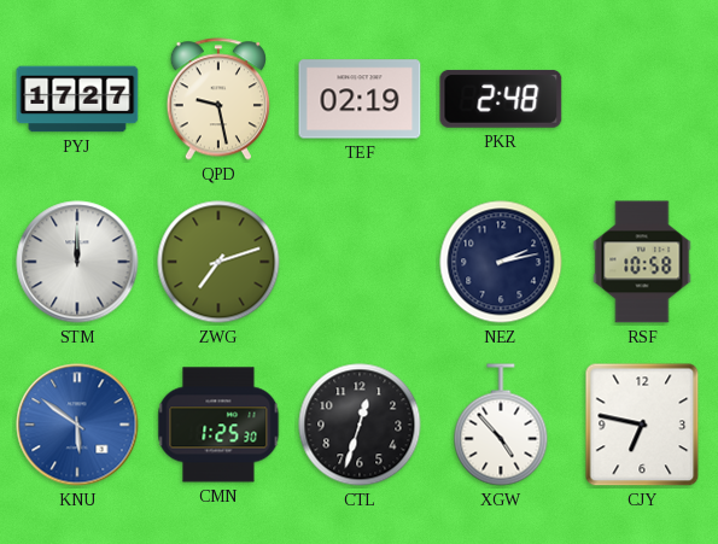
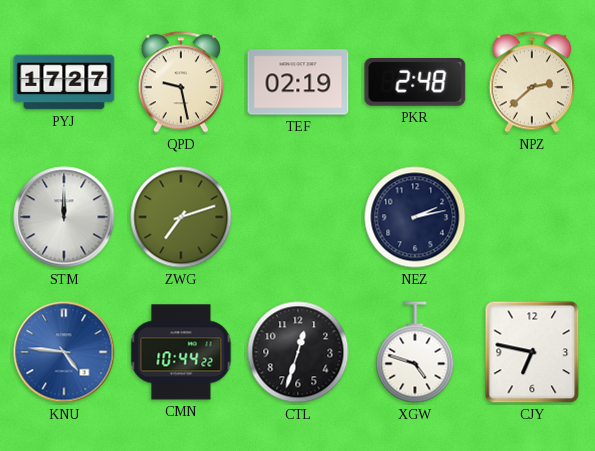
NPZ: none -> 2:38 (531, 82)
RSF: 10:58 -> none (642, 262)
KNU: 5:51 -> 4:46 (64, 352)
CMN: 1:25 -> 10:44 (181, 352)
XGW: 4:53 -> 4:48 (415, 352)
